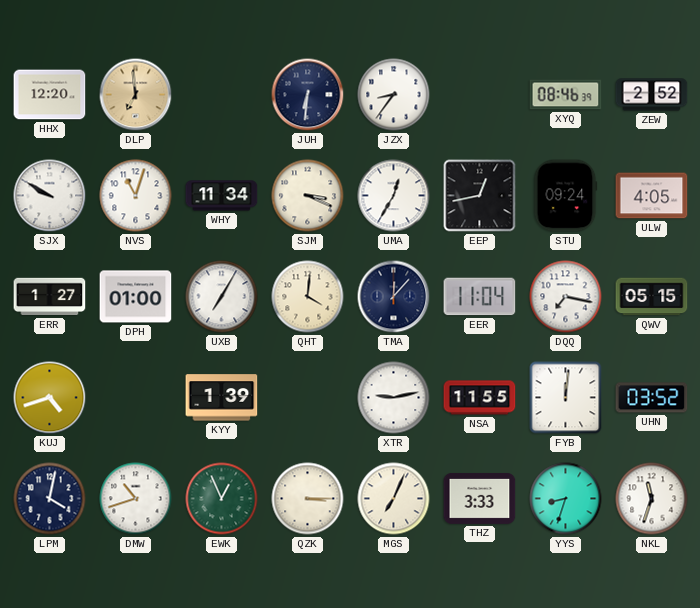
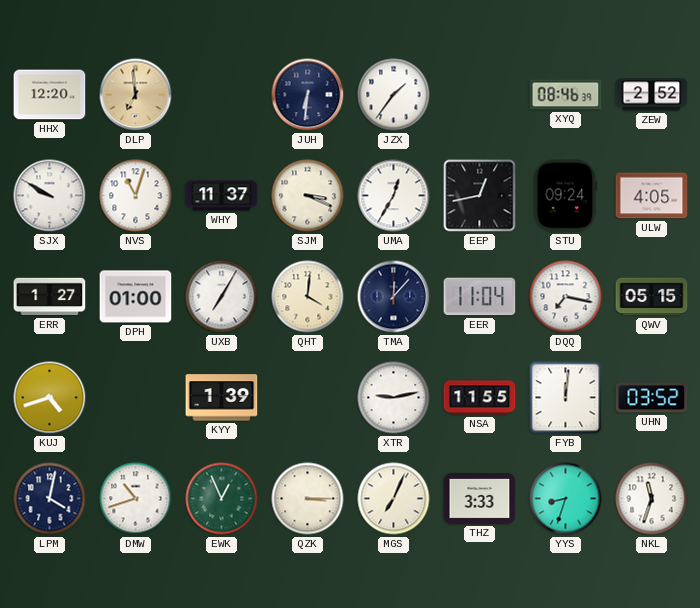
JZX: 8:36 -> 1:36 (394, 95)
WHY: 11:34 -> 11:37 (222, 196)
